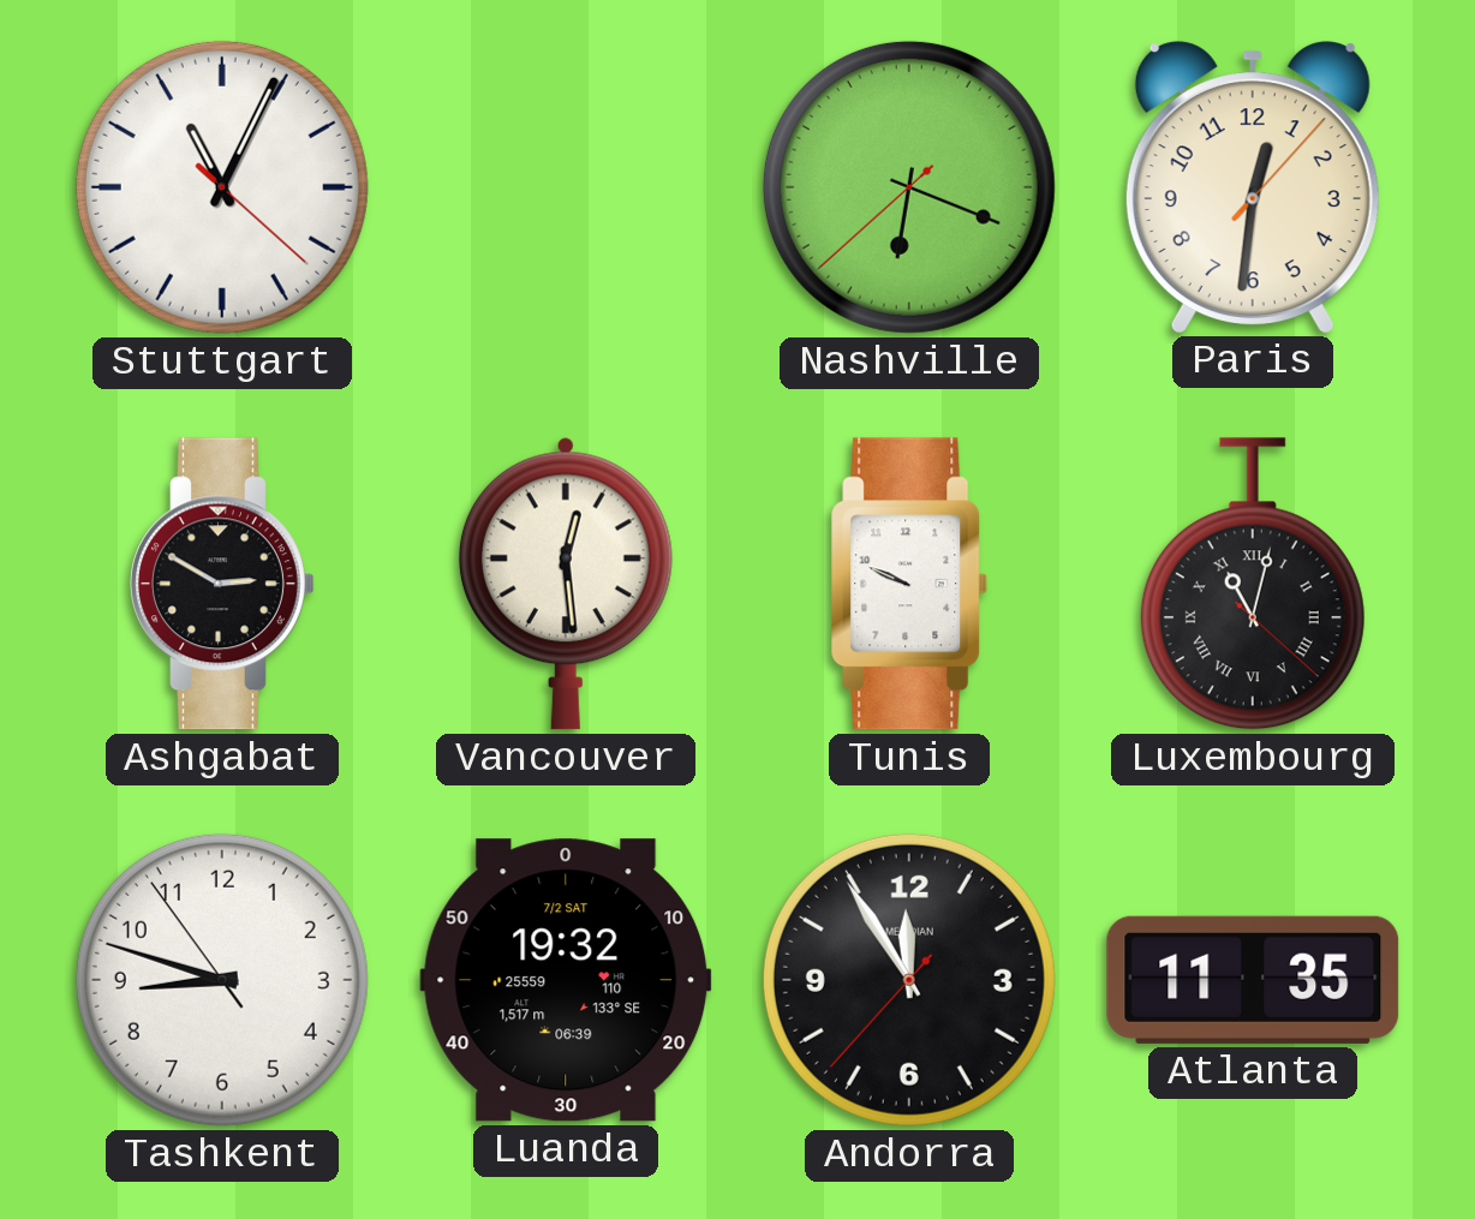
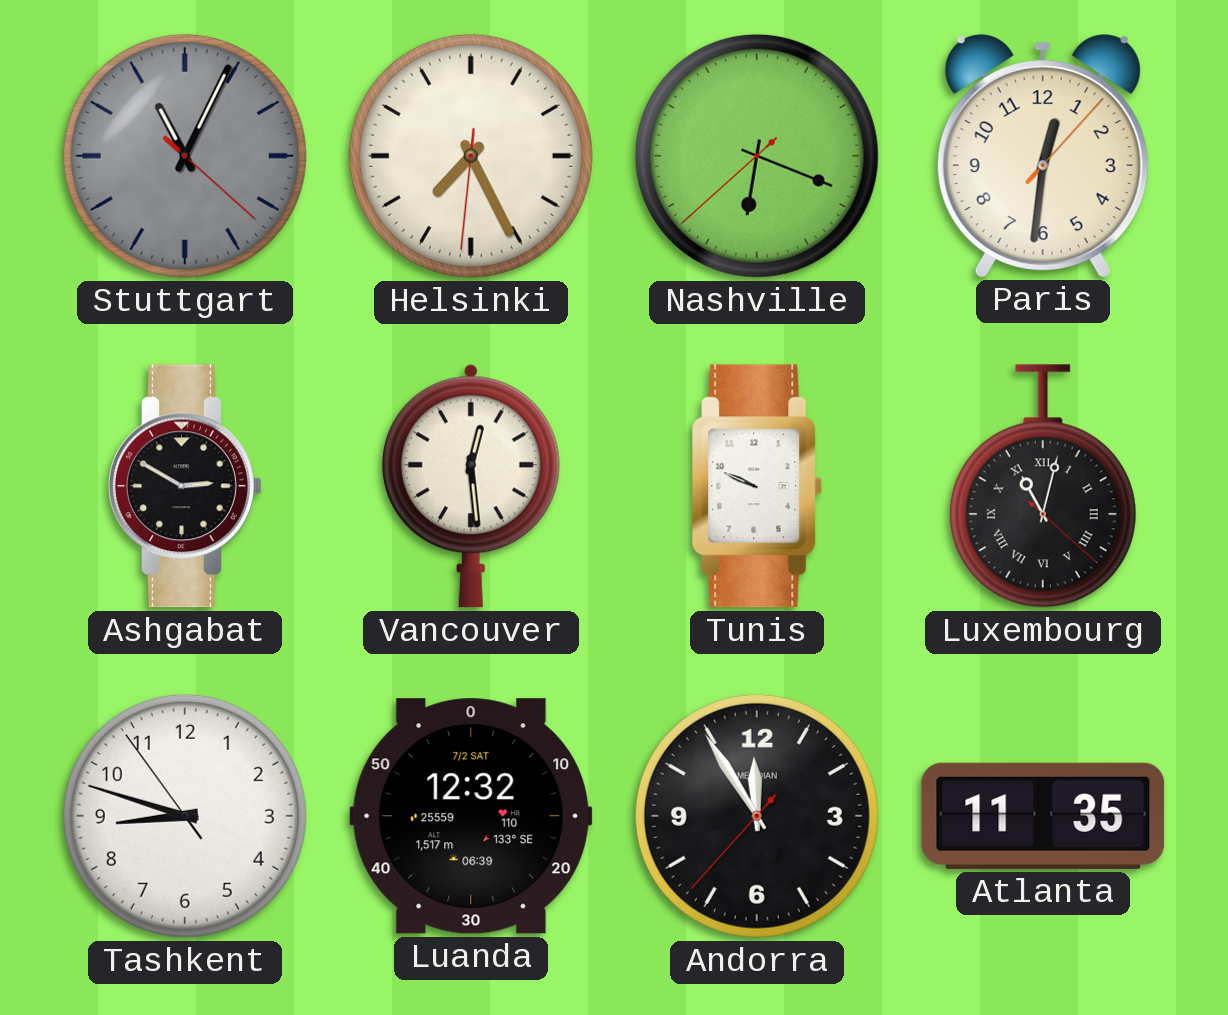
Stuttgart dial: white -> grey (185, 156)
Helsinki: none -> 7:25 (471, 156)
Luanda: 19:32 -> 12:32 (471, 816)
